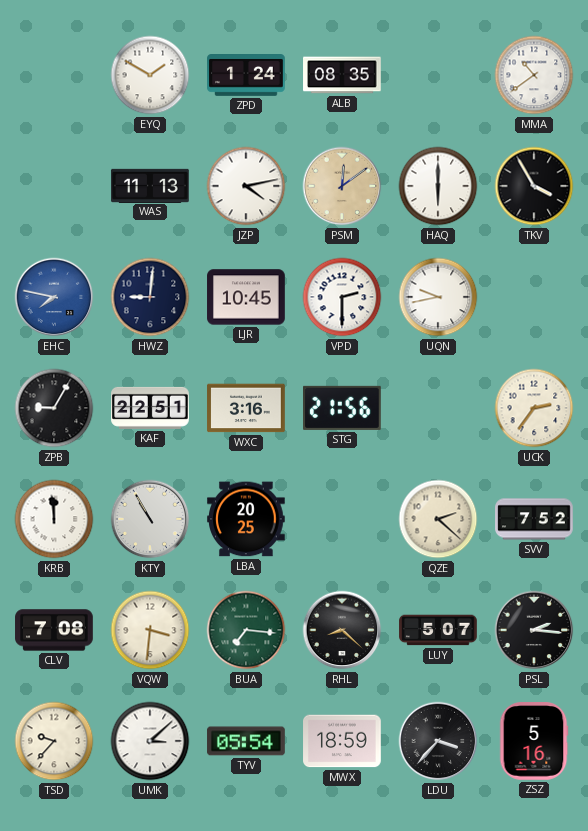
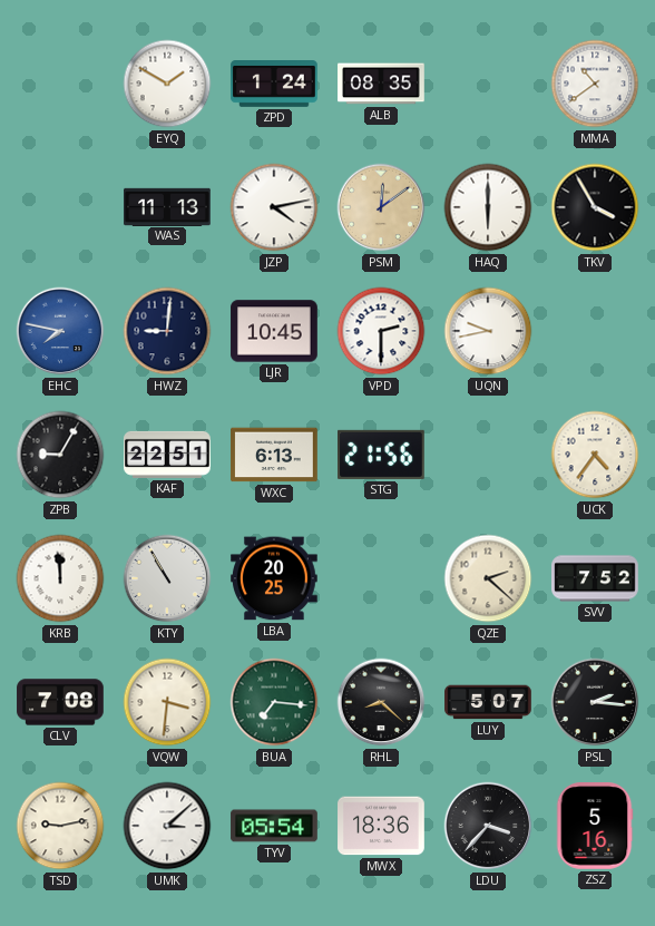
WXC: 3:16 -> 6:13 (274, 455)
UCK: 2:36 -> 4:36 (595, 455)
TSD: 9:37 -> 9:13 (60, 826)
MWX: 18:59 -> 18:36 (381, 826)
